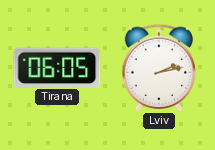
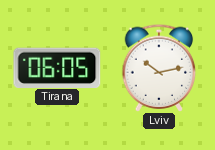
Lviv: 2:13 -> 10:13 (159, 68)
